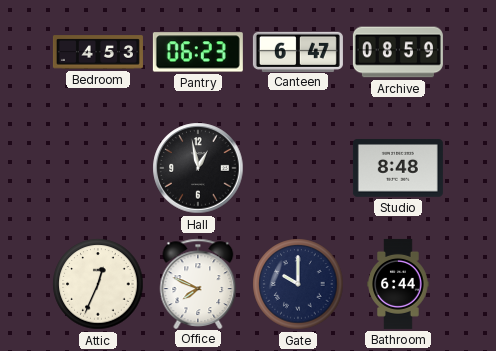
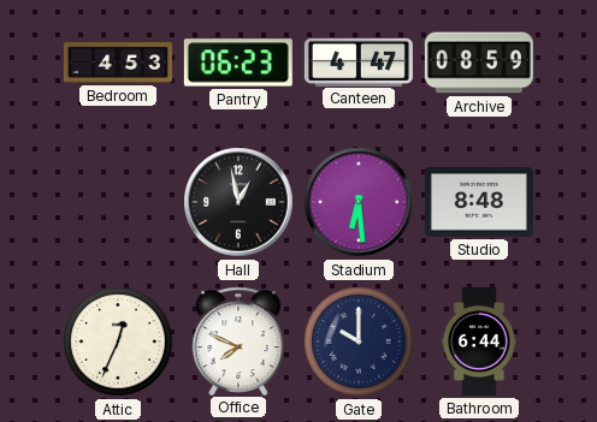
Canteen: 6:47 -> 4:47 (359, 61)
Stadium: none -> 6:29 (359, 202)
